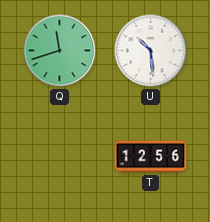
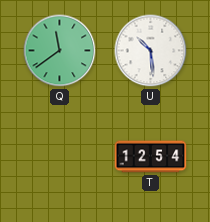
Q: 11:42 -> 11:39 (60, 51)
T: 12:56 -> 12:54 (151, 157)
